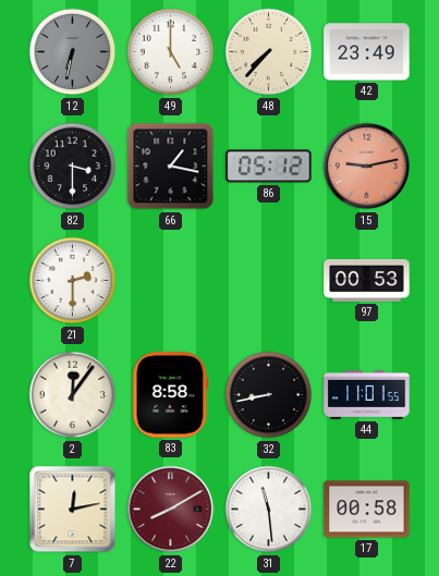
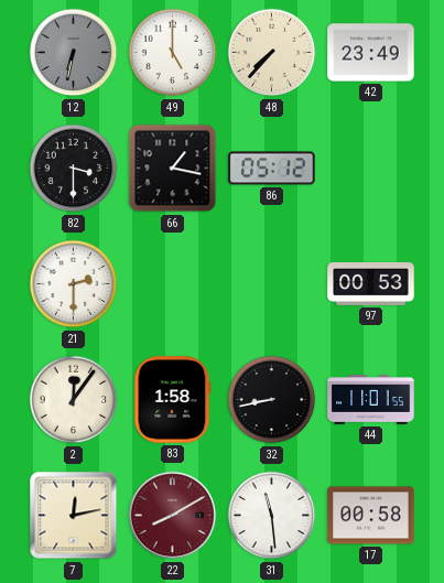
15: 9:13 -> none (367, 167)
83: 8:58 -> 1:58 (173, 400)
